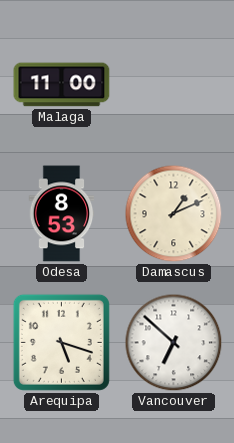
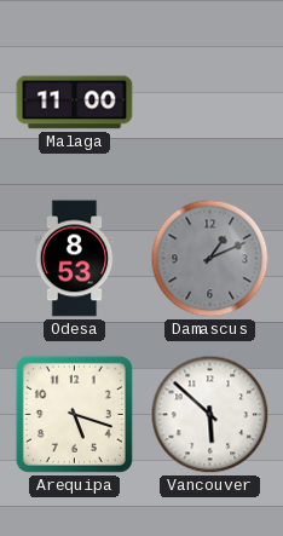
Damascus dial: cream -> grey (210, 259)
Vancouver: 6:52 -> 5:52 (210, 415)
